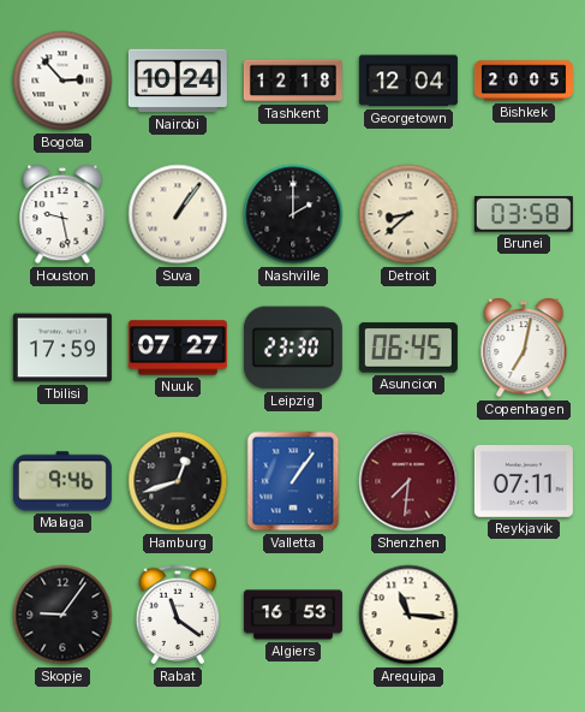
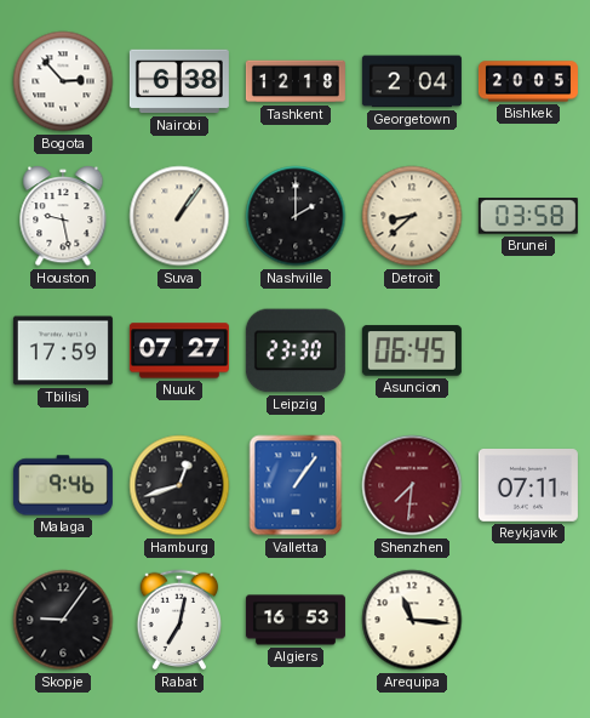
Nairobi: 10:24 -> 6:38 (179, 81)
Georgetown: 12:04 -> 2:04 (412, 81)
Copenhagen: 7:02 -> none (524, 349)
Rabat: 11:21 -> 7:02 (179, 620)
